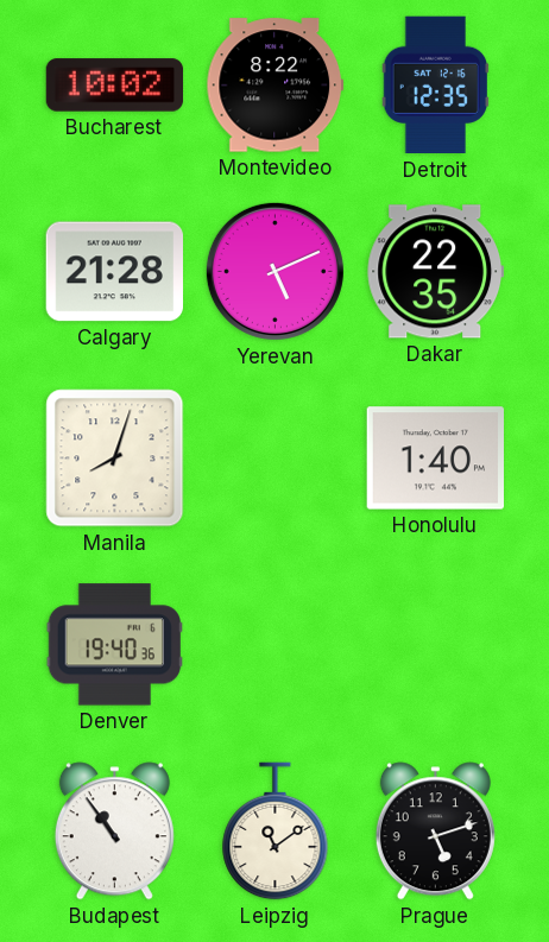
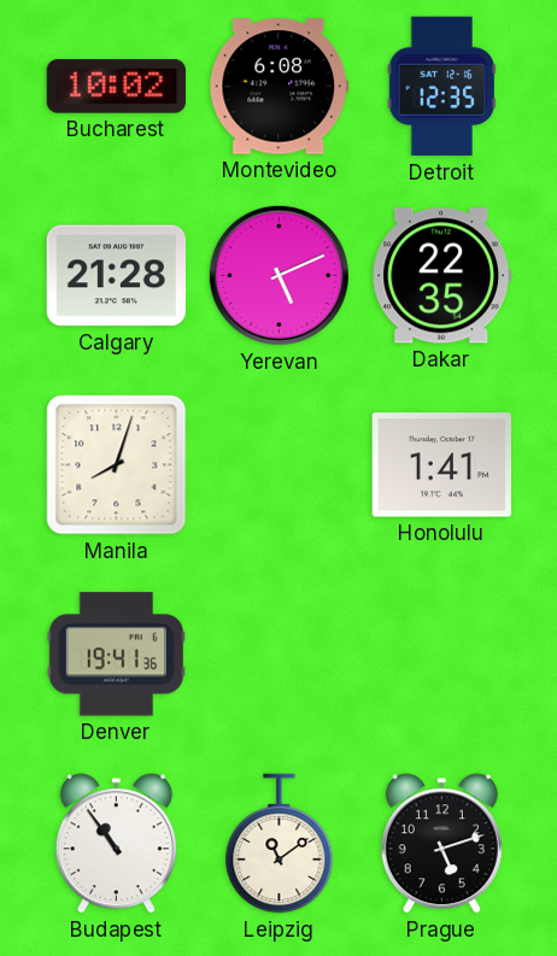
Montevideo: 8:22 -> 6:08 (280, 87)
Honolulu: 1:40 -> 1:41 (441, 465)
Denver: 19:40 -> 19:41 (116, 655)
